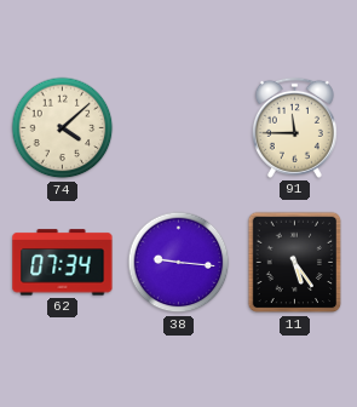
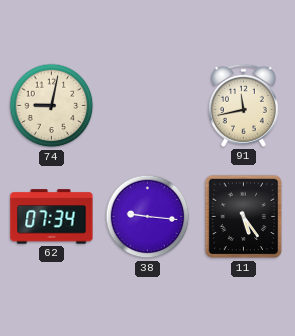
74: 4:08 -> 9:02 (52, 106)
91: 11:45 -> 11:43 (243, 105)
